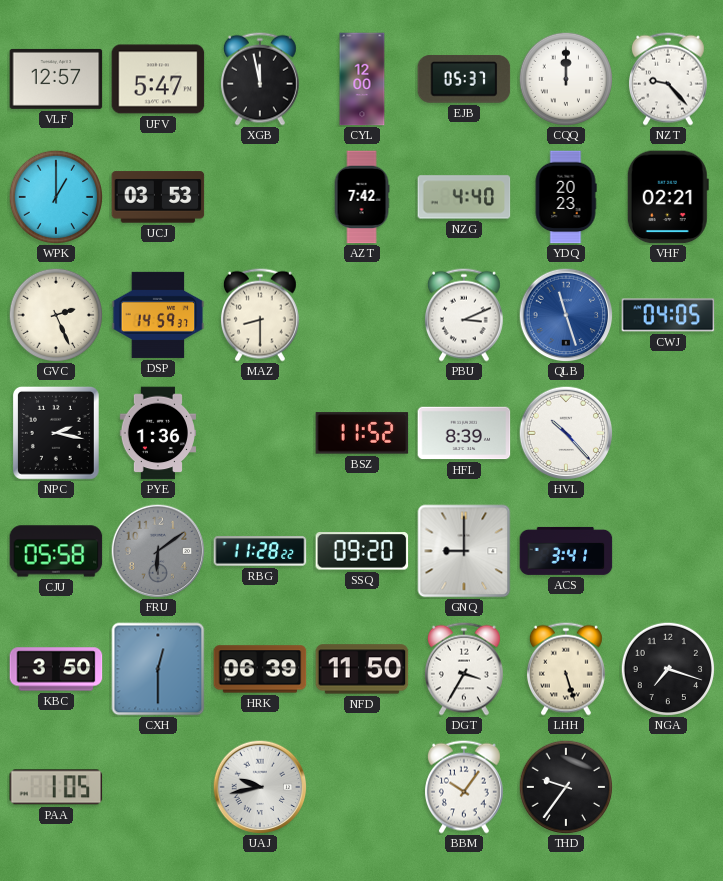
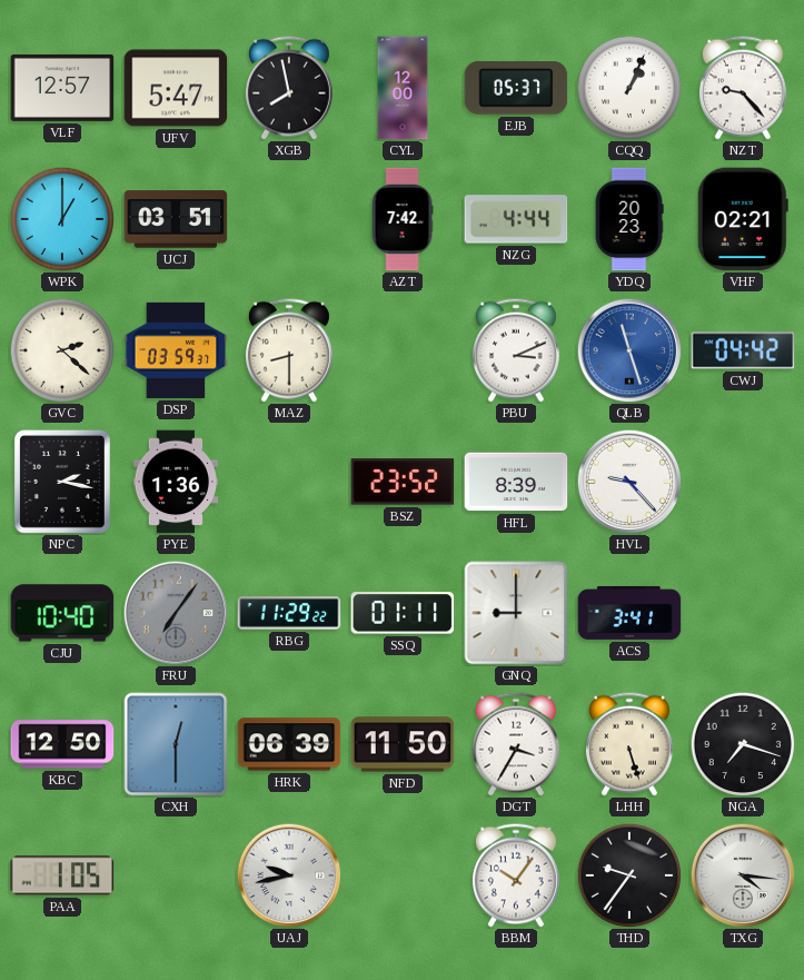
XGB: 11:58 -> 7:58 (289, 88)
CQQ: 12:00 -> 1:04 (628, 87)
UCJ: 03:53 -> 03:51 (176, 219)
NZG: 4:40 -> 4:44 (516, 219)
GVC: 2:26 -> 2:22 (61, 349)
DSP: 14:59 -> 03:59 (176, 350)
CWJ: 04:05 -> 04:42 (743, 350)
BSZ: 11:52 -> 23:52 (403, 482)
HVL: 10:23 -> 9:23 (629, 482)
CJU: 05:58 -> 10:40 (62, 613)
FRU: 6:09 -> 7:06 (176, 613)
RBG: 11:28 -> 11:29 (289, 613)
SSQ: 09:20 -> 01:11 (403, 613)
KBC: 3:50 -> 12:50 (62, 744)
TXG: none -> 4:16 (743, 875)
